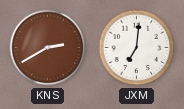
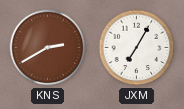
JXM: 7:01 -> 7:05 (137, 48)
